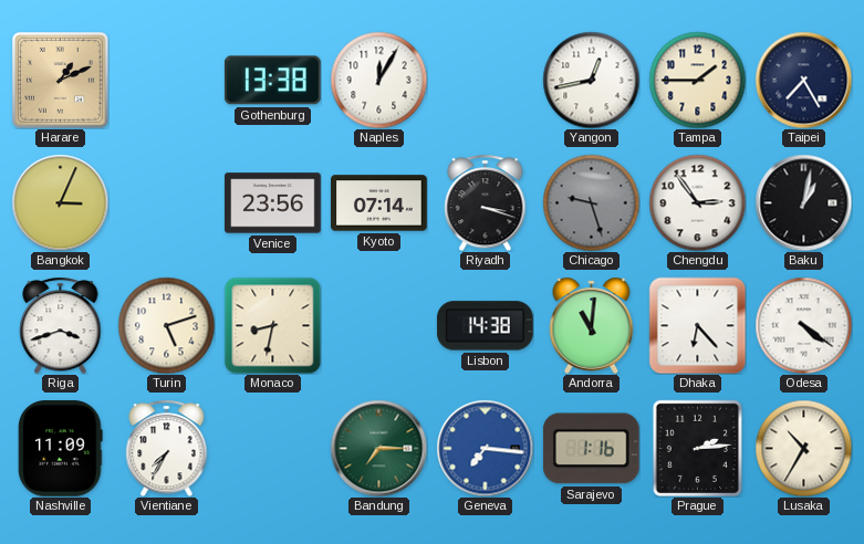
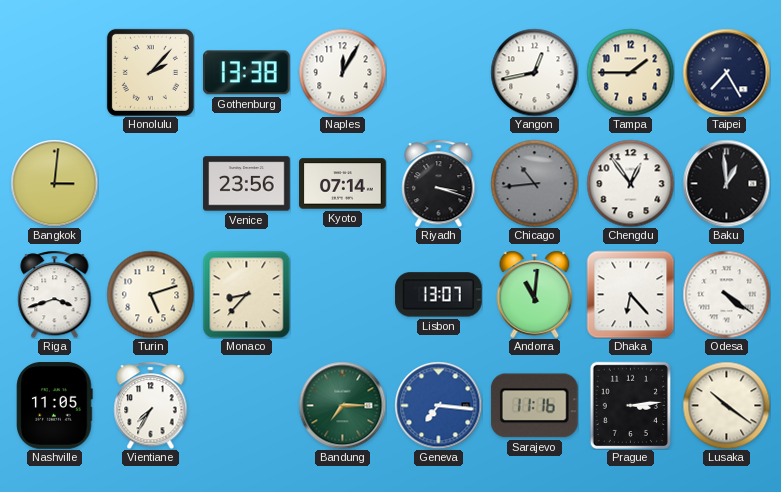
Harare: 1:11 -> none (61, 81)
Honolulu: none -> 2:07 (150, 72)
Bangkok: 3:04 -> 3:01 (54, 183)
Chicago: 9:27 -> 10:44 (534, 183)
Chengdu: 2:54 -> 12:54 (630, 183)
Baku: 1:02 -> 12:59 (726, 183)
Monaco: 8:32 -> 8:37 (246, 294)
Lisbon: 14:38 -> 13:07 (439, 295)
Nashville: 11:09 -> 11:05 (55, 406)
Sarajevo: 1:16 -> 11:16 (534, 406)
Prague: 2:14 -> 3:14 (630, 405)
Lusaka: 10:35 -> 10:21 (726, 405)
